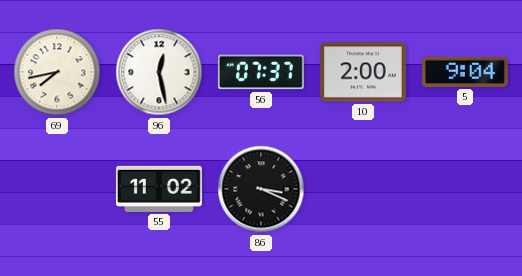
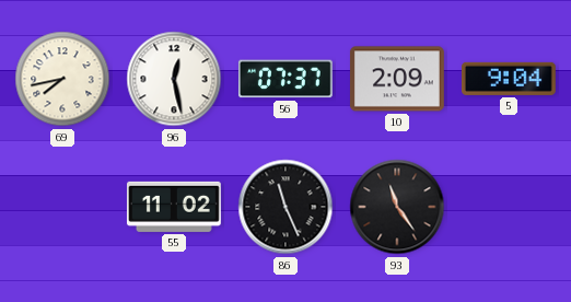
10: 2:00 -> 2:09 (397, 79)
86: 3:19 -> 11:26 (285, 207)
93: none -> 11:24 (397, 207)
